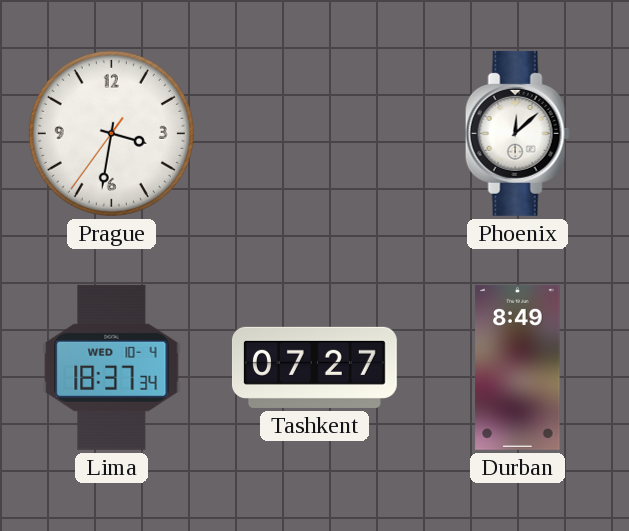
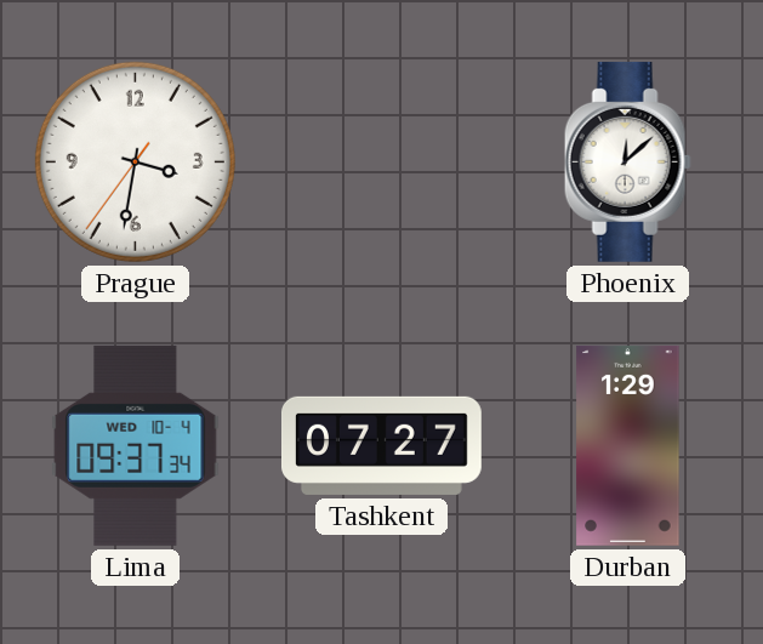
Lima: 18:37 -> 09:37 (136, 445)
Durban: 8:49 -> 1:29 (628, 445)
